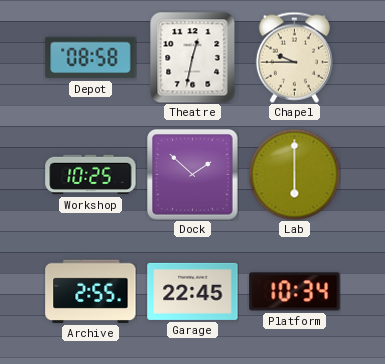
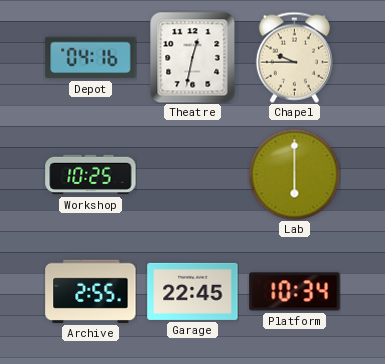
Depot: 08:58 -> 04:16 (91, 58)
Dock: 1:52 -> none (193, 175)
